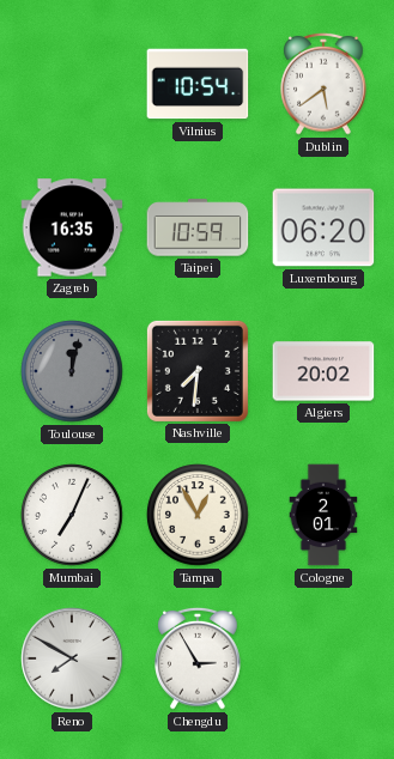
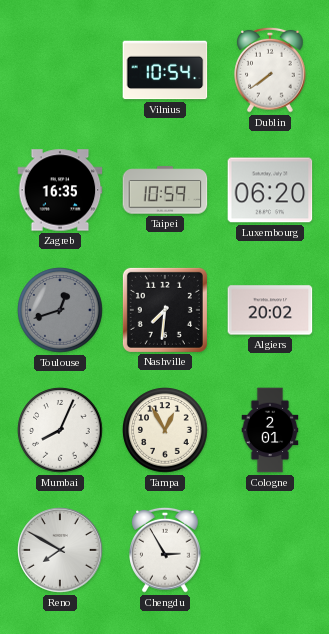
Dublin: 5:39 -> 7:39 (270, 70)
Toulouse: 12:02 -> 12:42 (60, 310)
Mumbai: 7:04 -> 8:04 (60, 430)
